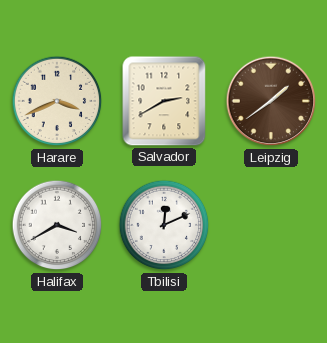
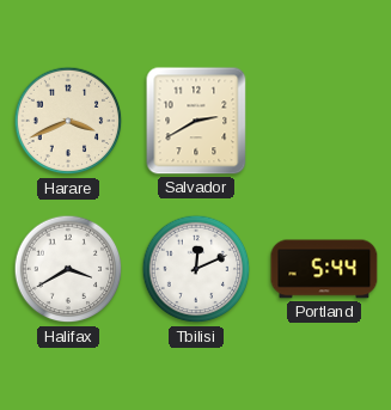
Leipzig: 1:39 -> none (271, 101)
Portland: none -> 5:44 (324, 269)
